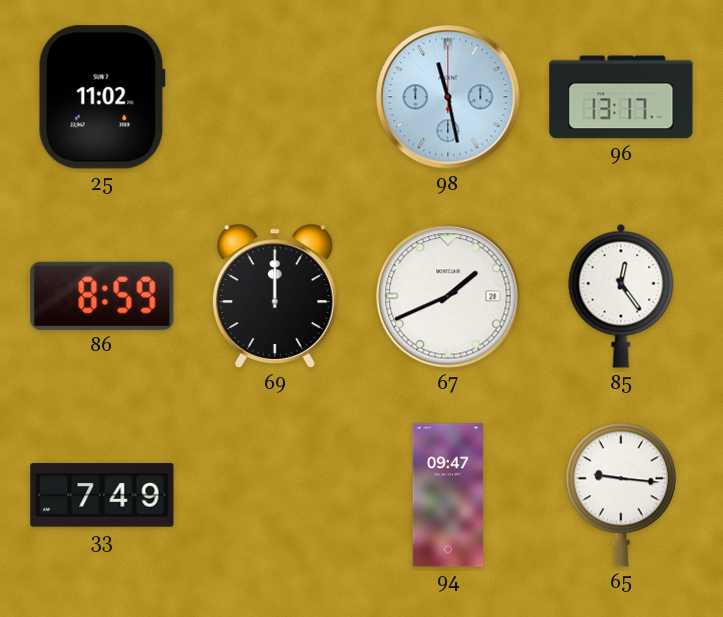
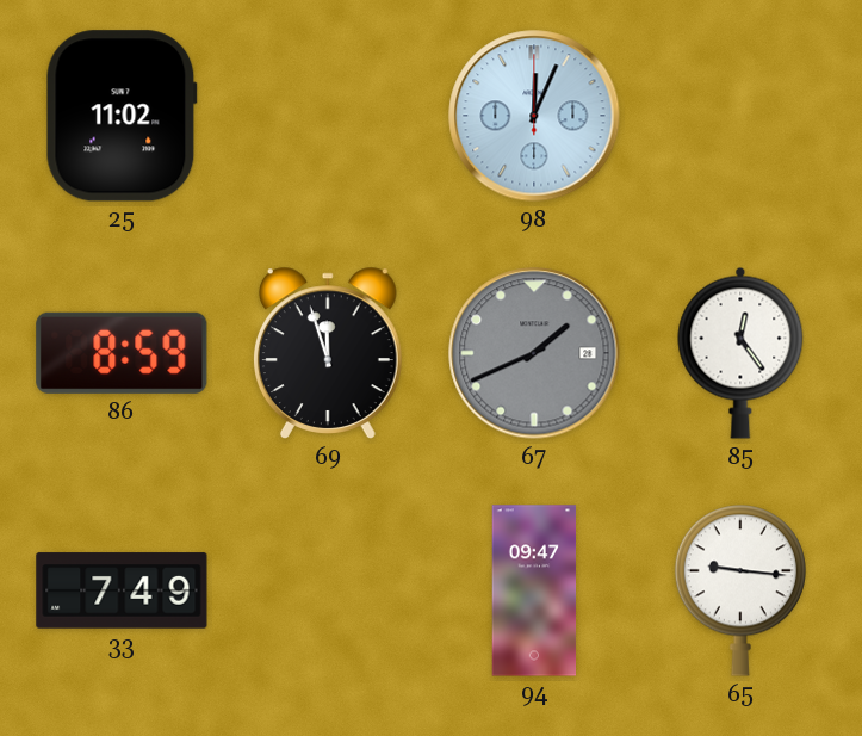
98: 11:28 -> 12:04 (534, 116)
96: 13:17 -> none (621, 97)
69: 12:00 -> 11:57 (328, 353)
67 dial: white -> grey (534, 353)
